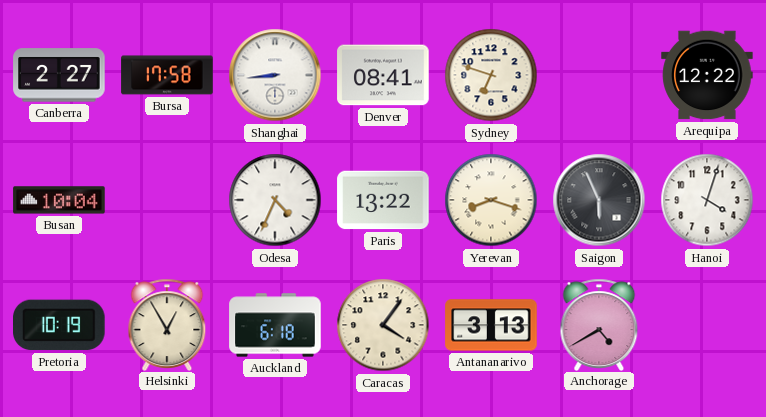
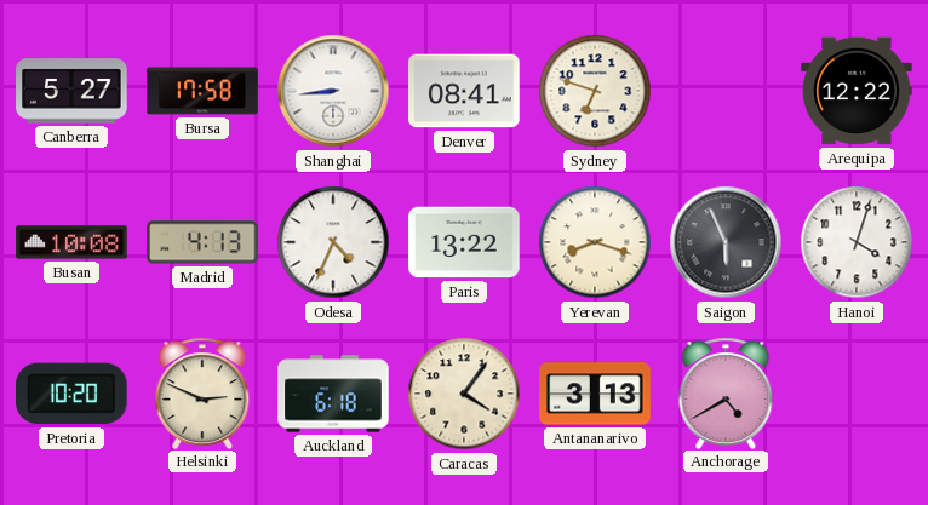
Canberra: 2:27 -> 5:27 (71, 91)
Busan: 10:04 -> 10:08 (71, 242)
Madrid: none -> 4:13 (202, 242)
Pretoria: 10:19 -> 10:20 (71, 394)
Helsinki: 12:55 -> 2:49 (202, 392)
